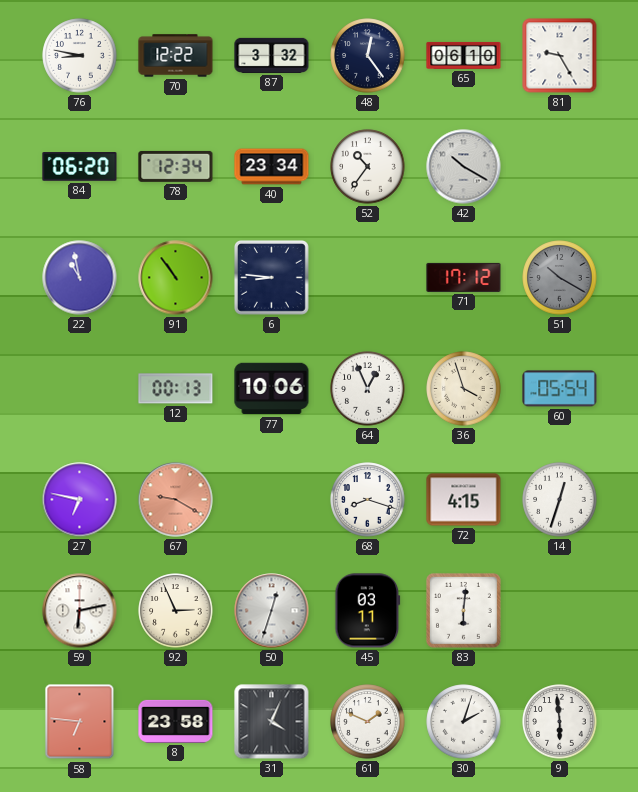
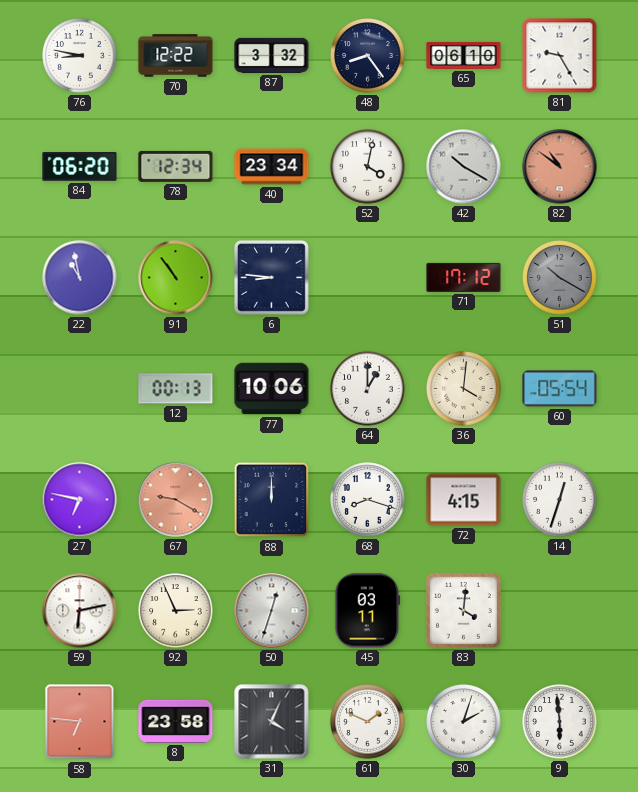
48: 12:24 -> 8:24 (368, 56)
52: 10:36 -> 4:02 (368, 167)
82: none -> 10:51 (560, 167)
64: 12:56 -> 1:00 (368, 389)
36: 3:57 -> 4:01 (464, 389)
88: none -> 12:00 (272, 500)
83: 6:01 -> 4:01 (463, 610)
